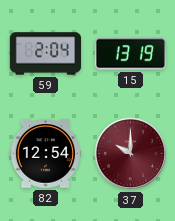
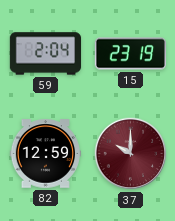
15: 13:19 -> 23:19 (131, 54)
82: 12:54 -> 12:59 (46, 154)
